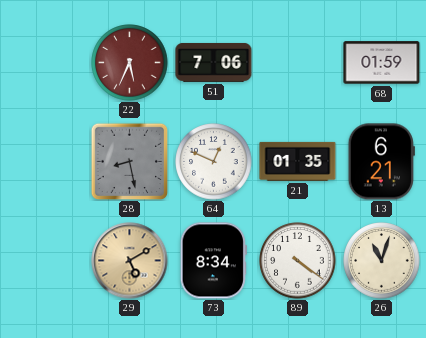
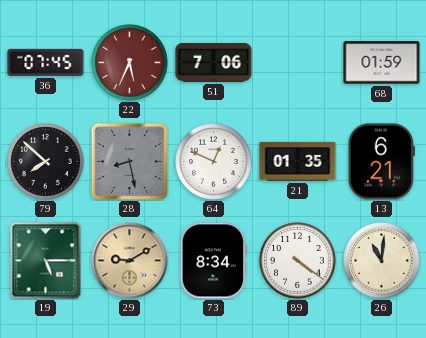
36: none -> 07:45 (46, 62)
79: none -> 7:52 (46, 162)
19: none -> 5:15 (46, 261)
29: 5:10 -> 9:10 (130, 261)
26: 11:03 -> 11:01 (382, 261)
